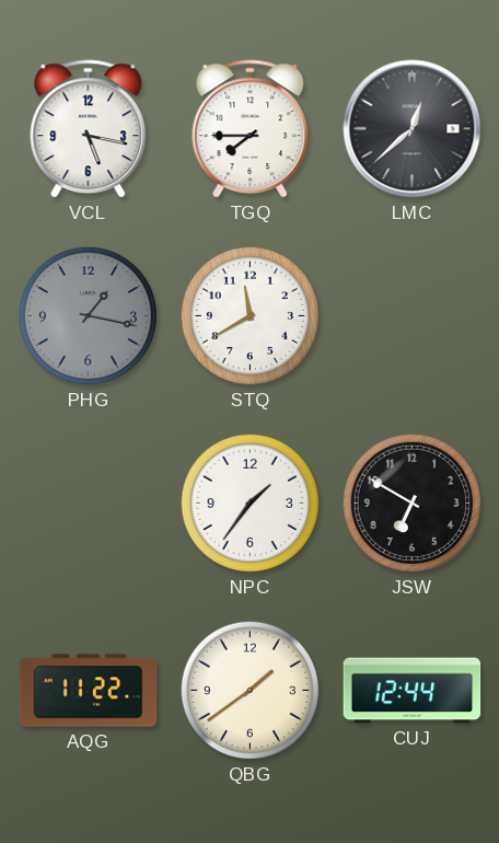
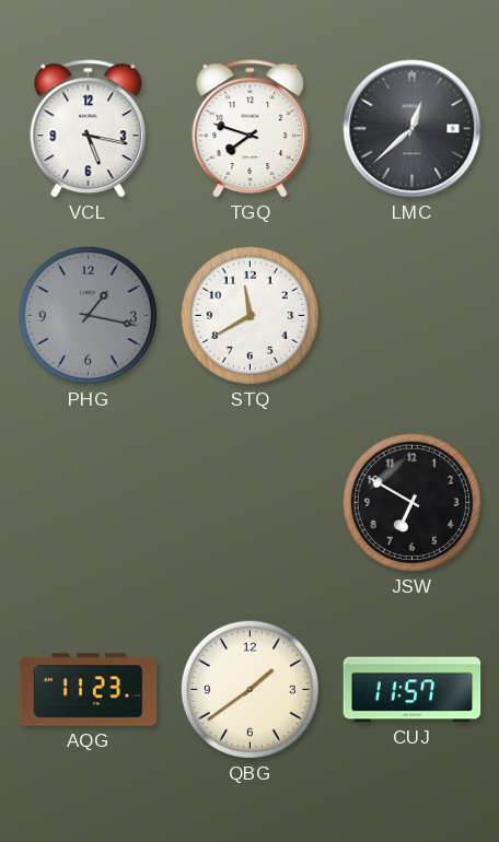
TGQ: 7:45 -> 7:48 (251, 129)
NPC: 1:36 -> none (249, 503)
AQG: 11:22 -> 11:23 (89, 690)
CUJ: 12:44 -> 11:57 (413, 690)
